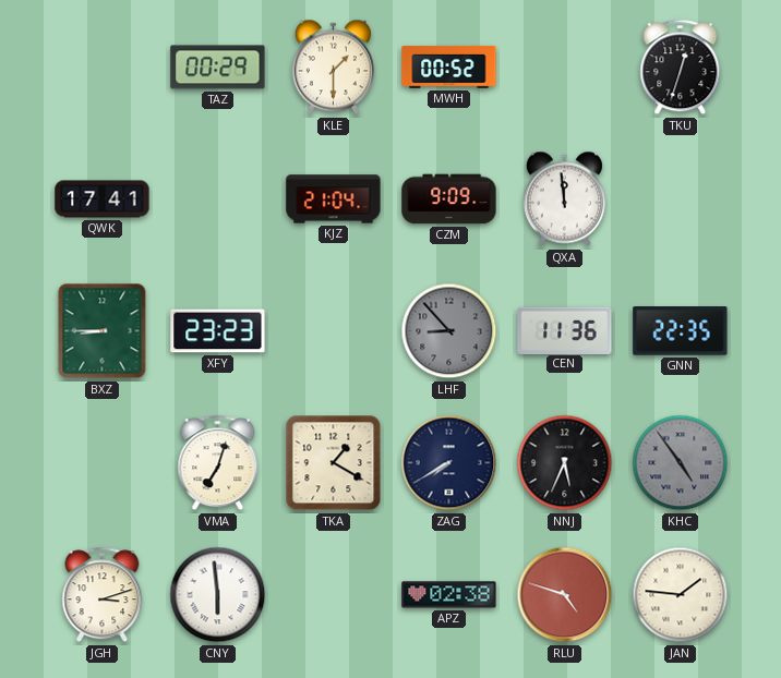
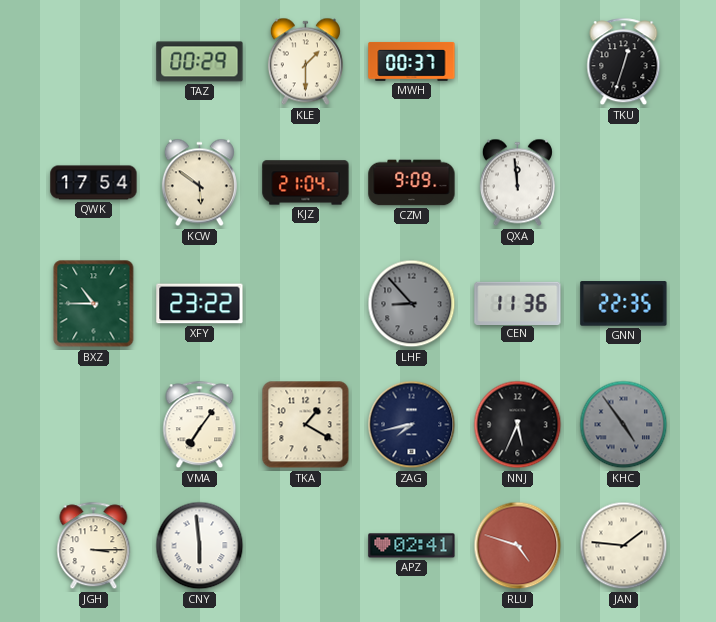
MWH: 00:52 -> 00:37 (412, 61)
QWK: 17:41 -> 17:54 (94, 183)
KCW: none -> 5:51 (199, 183)
BXZ: 8:45 -> 10:45 (94, 304)
XFY: 23:23 -> 23:22 (200, 304)
VMA: 7:03 -> 7:06 (200, 425)
ZAG: 7:40 -> 7:43 (412, 425)
JGH: 3:12 -> 3:15 (94, 546)
APZ: 02:38 -> 02:41 (412, 546)
